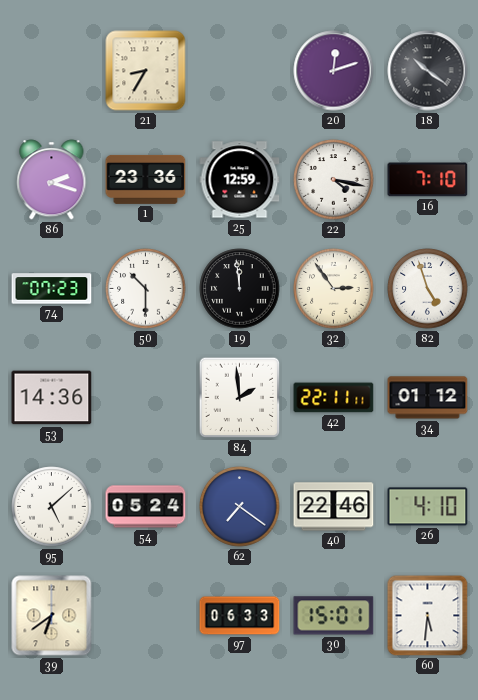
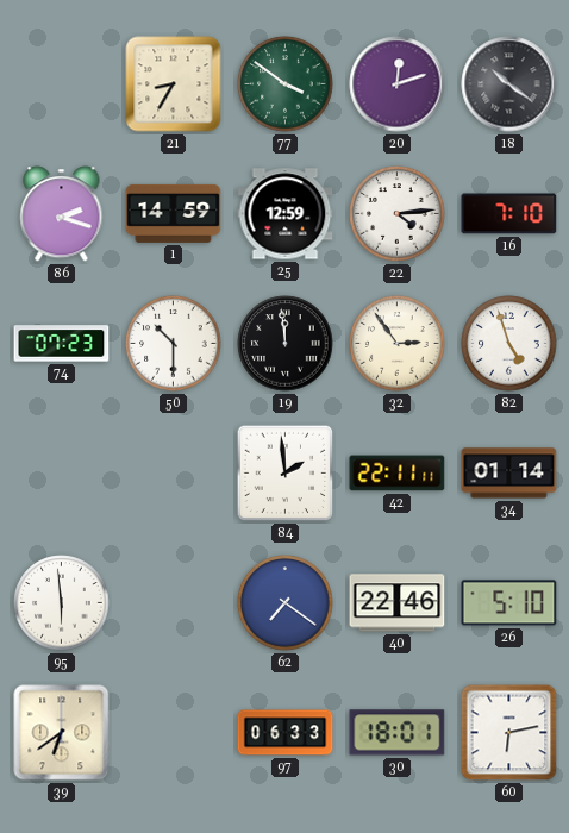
77: none -> 3:51 (286, 84)
1: 23:36 -> 14:59 (174, 213)
22: 4:17 -> 4:14 (398, 214)
53: 14:36 -> none (52, 398)
34: 01:12 -> 01:14 (509, 474)
95: 5:08 -> 5:59 (62, 603)
54: 05:24 -> none (146, 507)
26: 4:10 -> 5:10 (509, 603)
30: 15:01 -> 18:01 (398, 733)
60: 5:31 -> 6:13 (509, 733)
